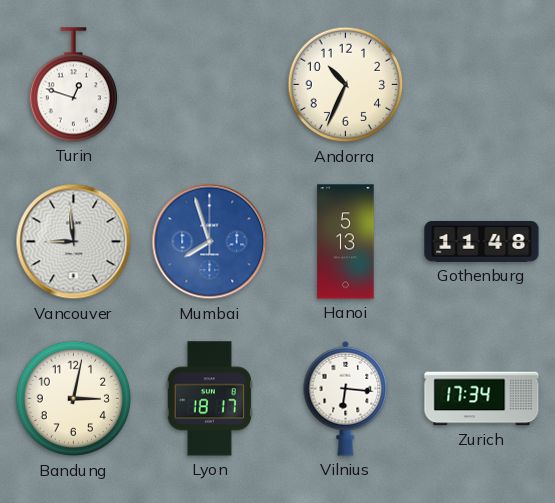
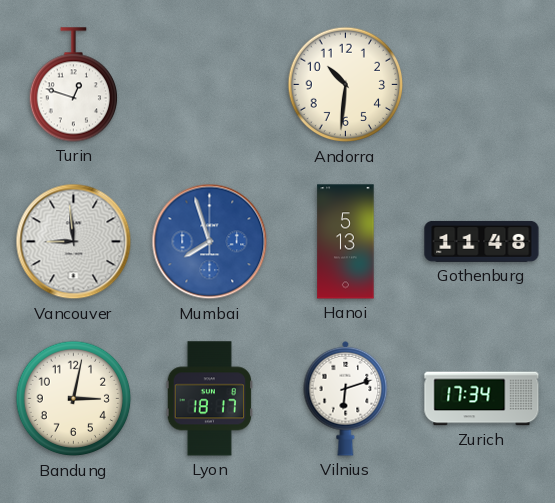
Andorra: 10:34 -> 10:31 (346, 85)
Vilnius: 6:16 -> 6:12 (346, 398)
